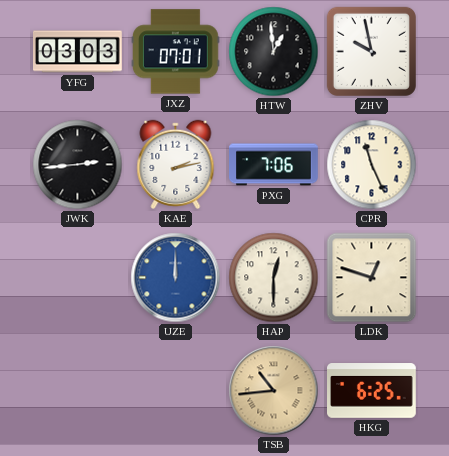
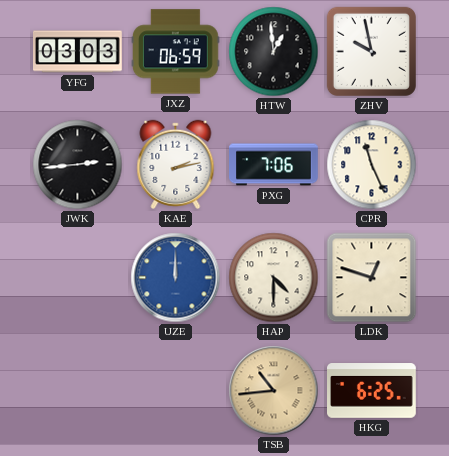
JXZ: 07:01 -> 06:59 (176, 52)
HAP: 12:30 -> 4:30 (274, 278)
